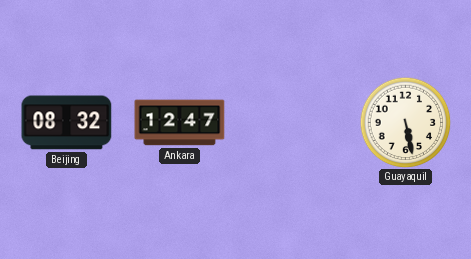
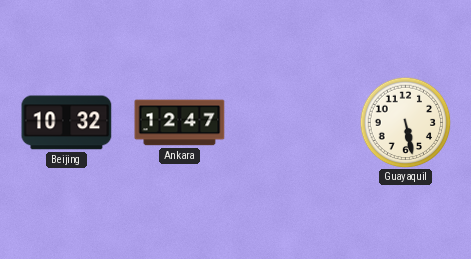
Beijing: 08:32 -> 10:32 (67, 123)
